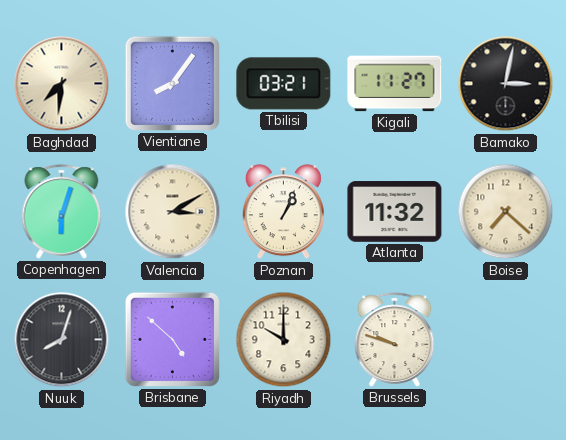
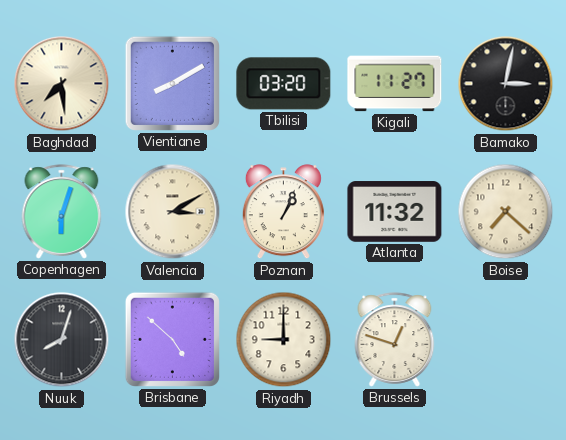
Baghdad: 7:31 -> 7:29 (62, 84)
Vientiane: 8:06 -> 8:10 (172, 83)
Tbilisi: 03:21 -> 03:20 (284, 84)
Riyadh: 10:00 -> 9:00 (284, 340)
Brussels: 9:48 -> 12:48 (395, 340)
